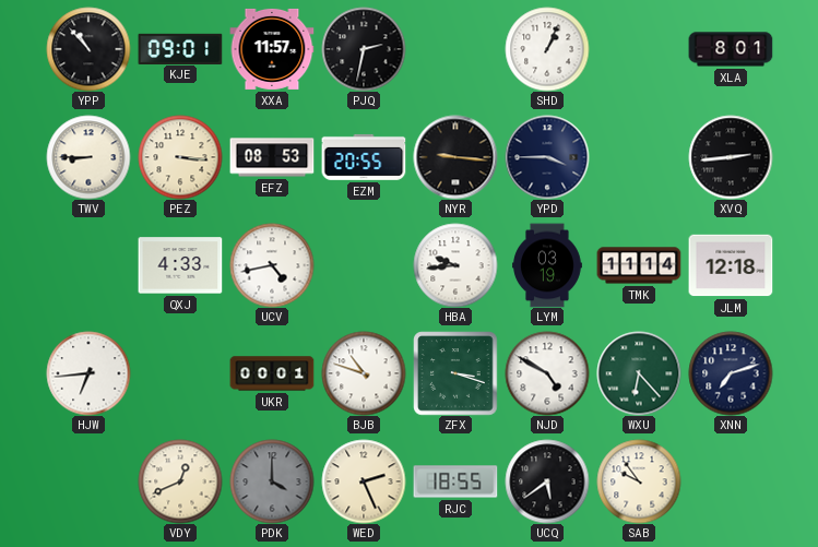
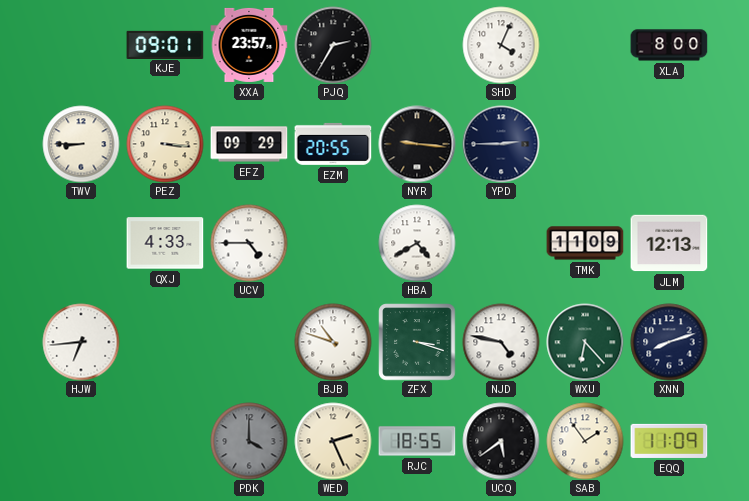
YPP: 10:53 -> none (88, 49)
XXA: 11:57 -> 23:57 (249, 45)
PJQ: 2:32 -> 2:35 (333, 45)
SHD: 1:04 -> 4:04 (501, 45)
XLA: 8:01 -> 8:00 (669, 45)
EFZ: 08:53 -> 09:29 (249, 144)
YPD: 3:45 -> 2:45 (501, 144)
XVQ: 2:44 -> none (731, 157)
UCV: 4:43 -> 4:45 (249, 243)
HBA: 9:44 -> 4:40 (417, 243)
LYM: 03:19 -> none (548, 265)
TMK: 11:14 -> 11:09 (585, 243)
JLM: 12:18 -> 12:13 (669, 243)
UKR: 00:01 -> none (272, 373)
NJD: 4:50 -> 4:47 (501, 342)
XNN: 7:12 -> 8:12 (669, 342)
VDY: 12:41 -> none (180, 481)
SAB: 9:54 -> 1:54 (585, 441)
EQQ: none -> 11:09 (669, 441)
